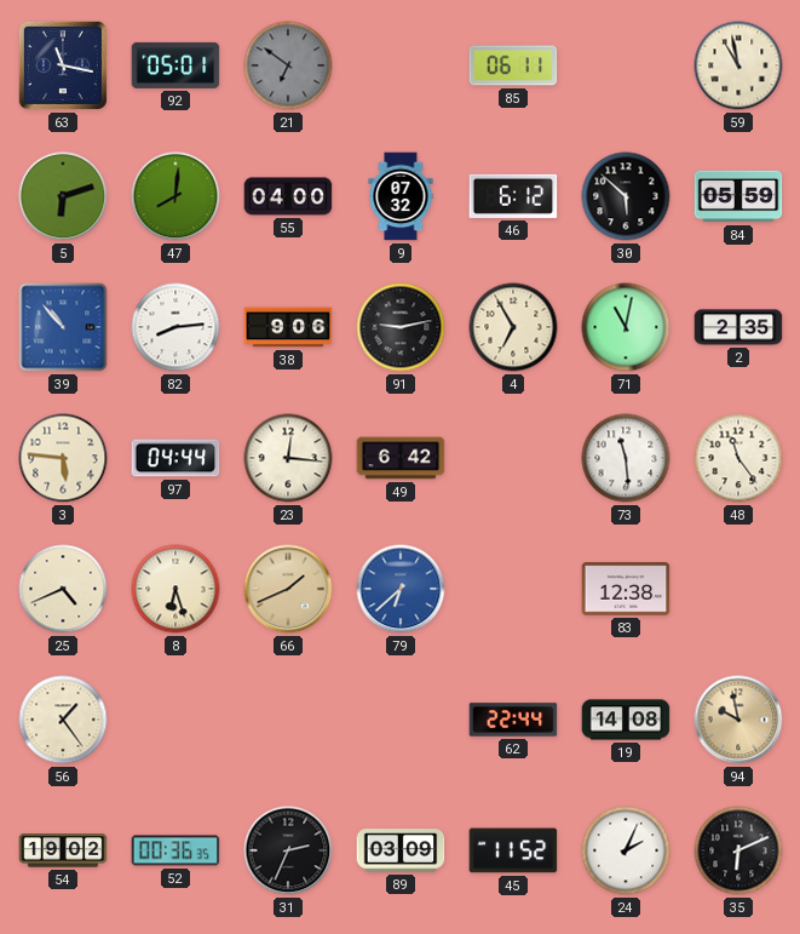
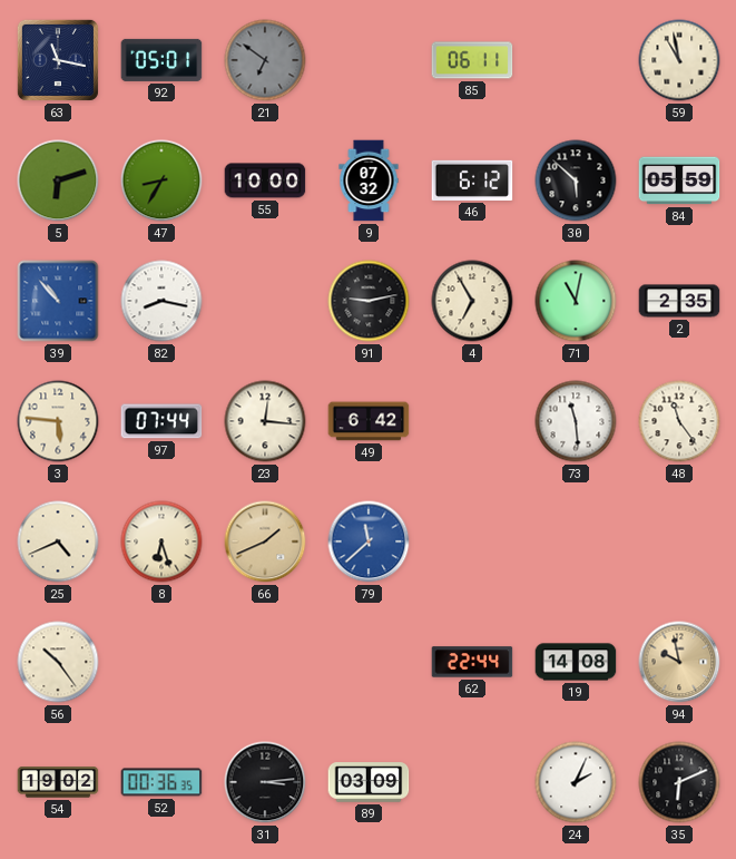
47: 8:01 -> 8:35 (161, 180)
55: 04:00 -> 10:00 (265, 180)
82: 8:14 -> 8:17 (161, 301)
38: 9:06 -> none (288, 327)
97: 04:44 -> 07:44 (161, 421)
79: 6:38 -> 11:38 (369, 541)
83: 12:38 -> none (626, 589)
56: 1:24 -> 10:24 (58, 662)
31: 2:34 -> 3:14 (265, 782)
45: 11:52 -> none (513, 850)
